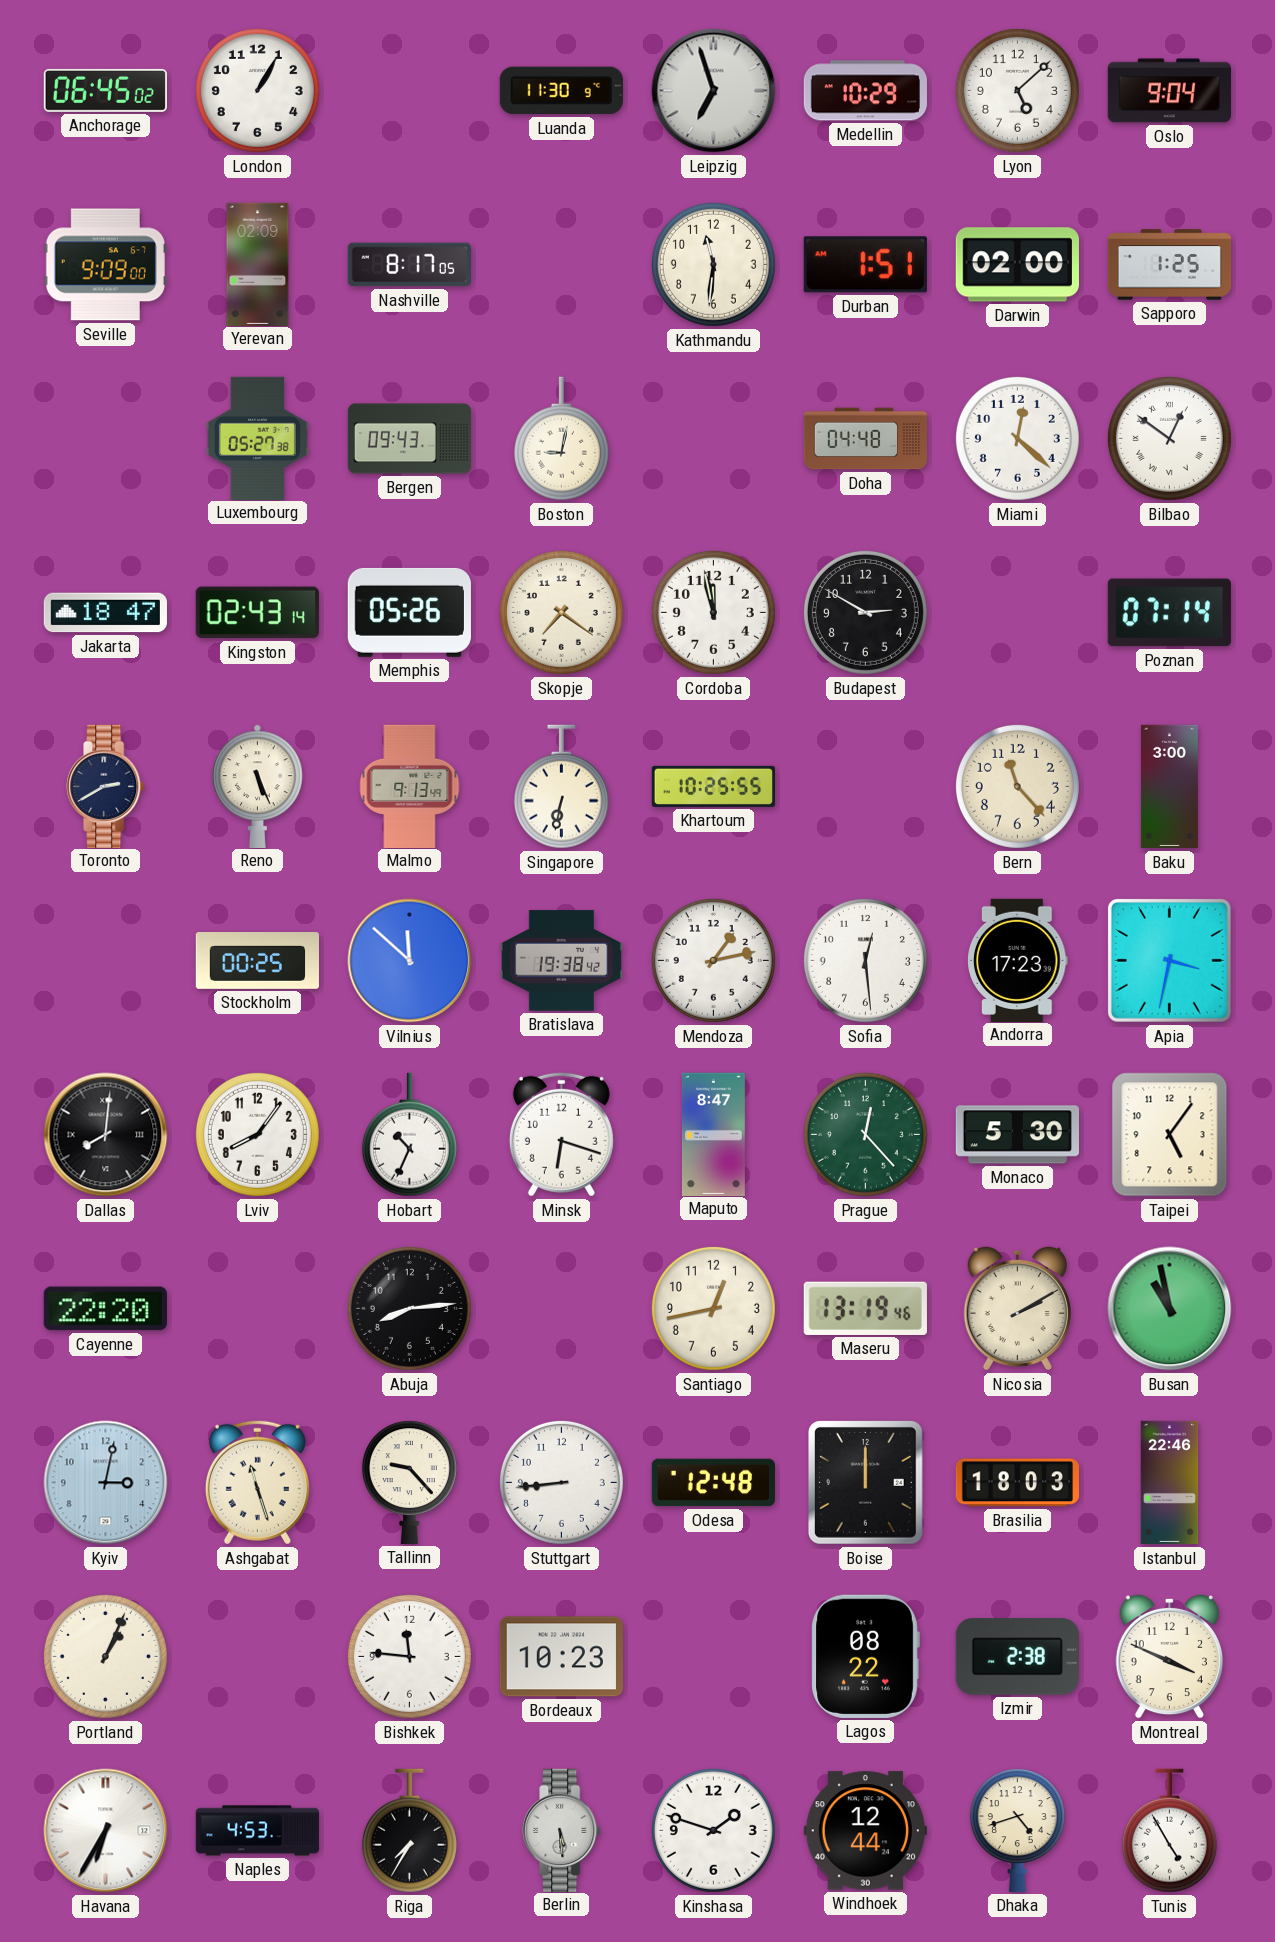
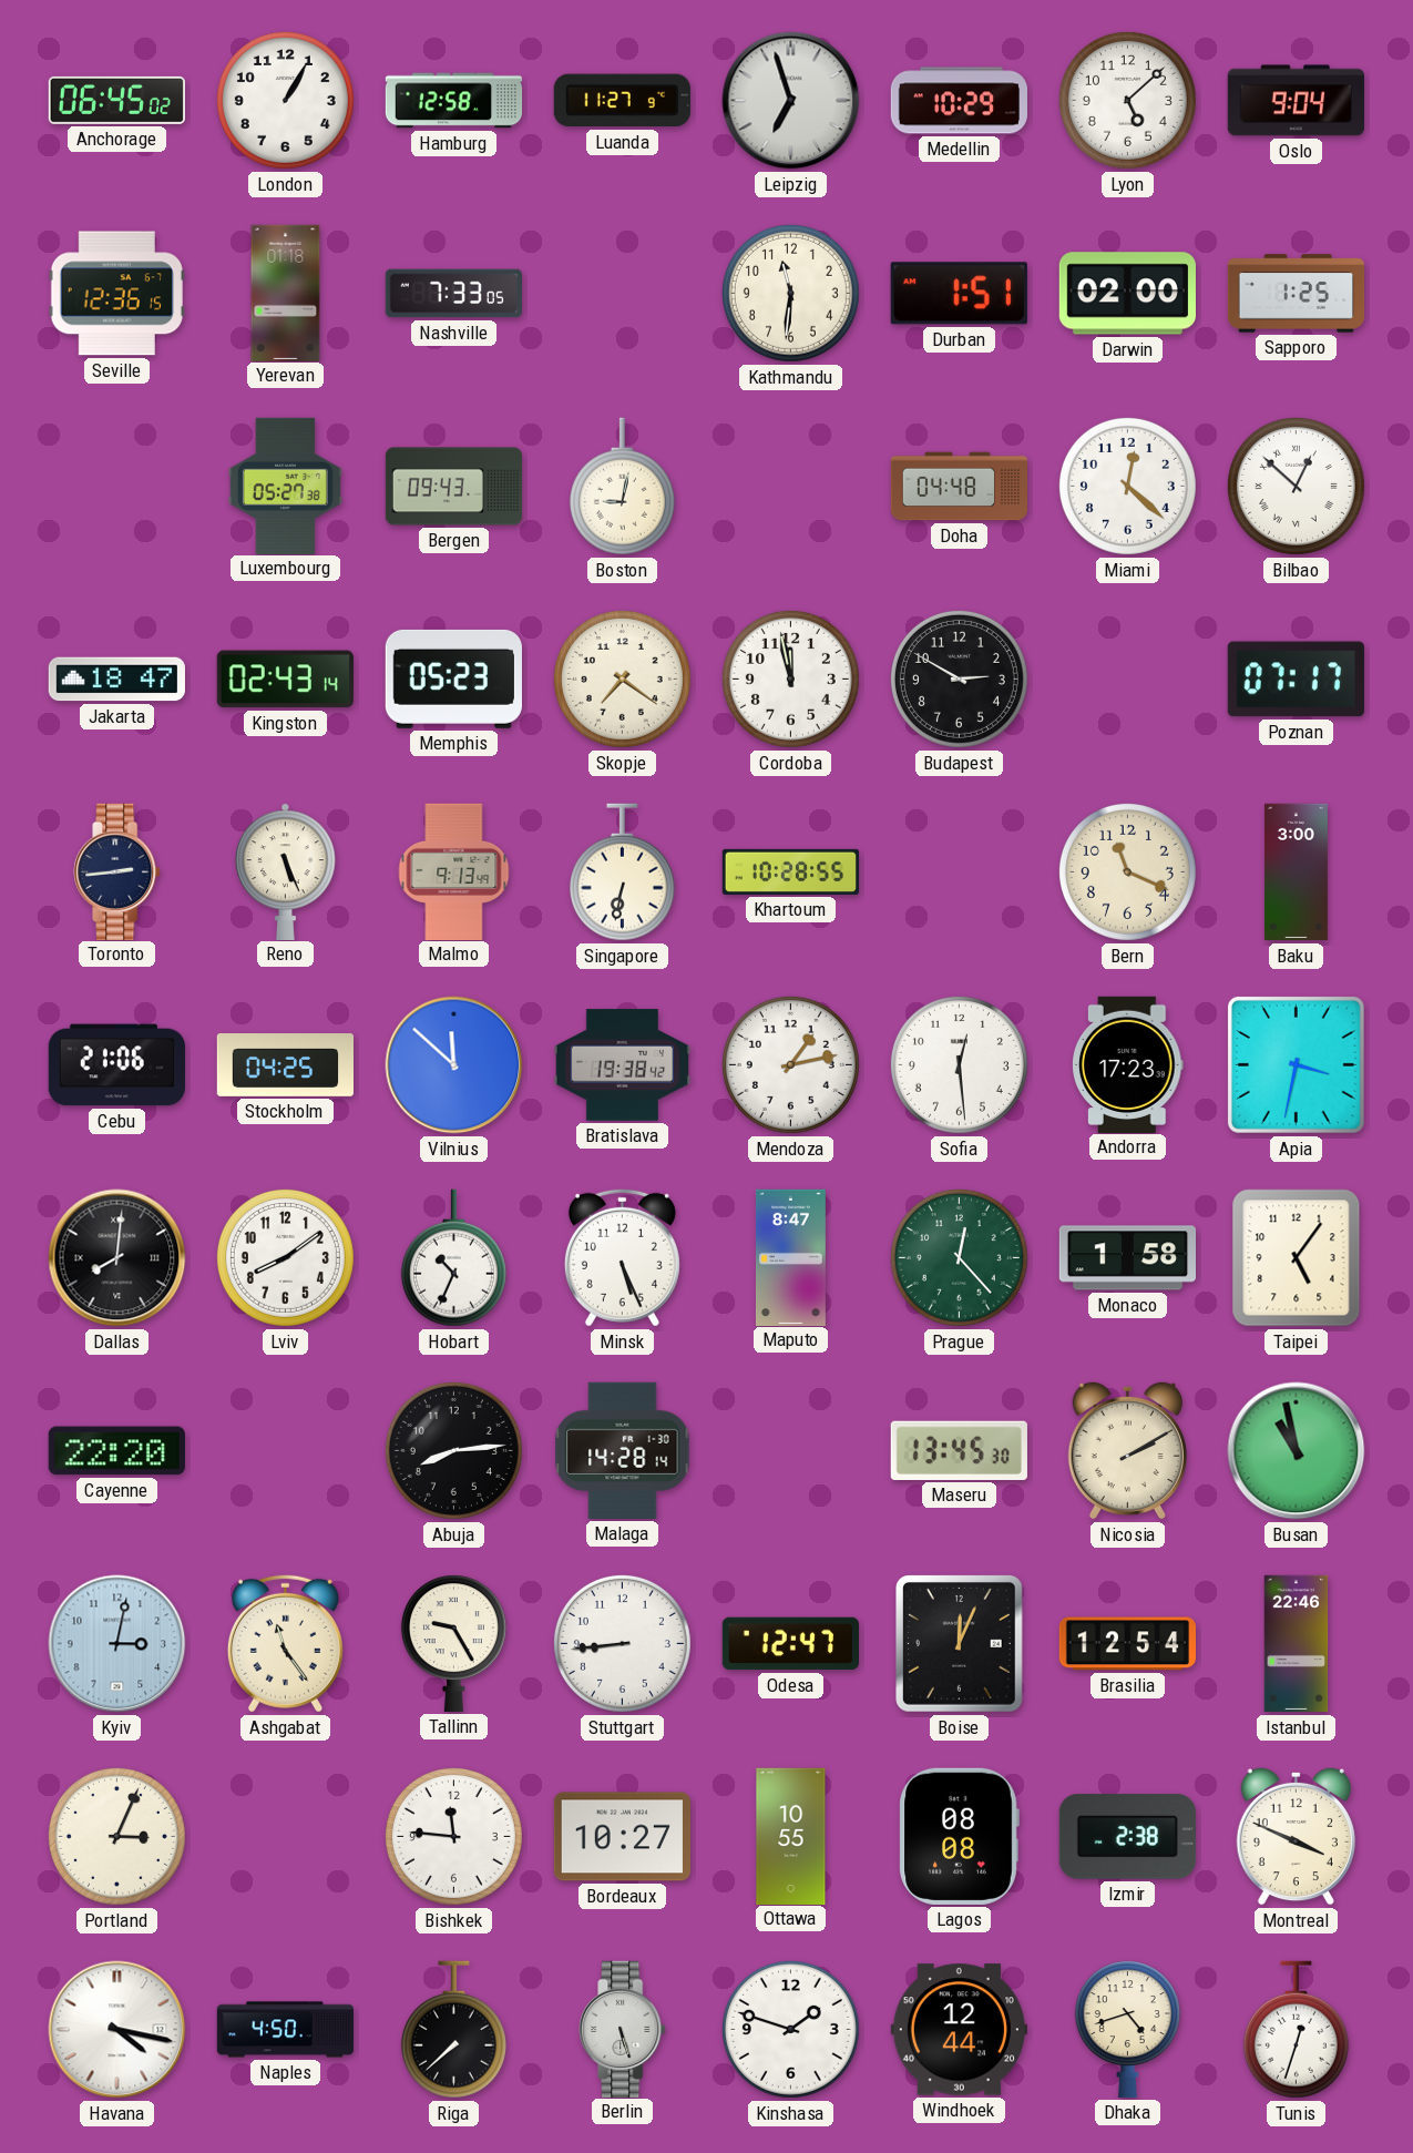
Hamburg: none -> 12:58 (454, 101)
Luanda: 11:30 -> 11:27 (622, 101)
Seville: 9:09 -> 12:36 (116, 294)
Yerevan: 02:09 -> 01:18 (286, 293)
Nashville: 8:17 -> 7:33 (453, 294)
Bilbao: 12:51 -> 12:52 (1296, 486)
Memphis: 05:26 -> 05:23 (453, 678)
Poznan: 07:14 -> 07:17 (1296, 680)
Toronto: 2:40 -> 2:44 (117, 871)
Khartoum: 10:25 -> 10:28 (791, 871)
Bern: 11:23 -> 11:19 (1127, 871)
Cebu: none -> 21:06 (116, 1065)
Stockholm: 00:25 -> 04:25 (286, 1065)
Lviv: 8:06 -> 8:09 (285, 1257)
Minsk: 6:18 -> 5:26 (622, 1257)
Monaco: 5:30 -> 1:58 (1127, 1258)
Malaga: none -> 14:28 (623, 1450)
Santiago: 12:43 -> none (713, 1308)
Maseru: 13:19 -> 13:45 (959, 1450)
Ashgabat: 11:27 -> 11:24 (285, 1643)
Tallinn: 9:23 -> 9:25 (453, 1643)
Odesa: 12:48 -> 12:47 (790, 1644)
Boise: 12:00 -> 12:04 (960, 1644)
Brasilia: 18:03 -> 12:54 (1127, 1644)
Portland: 1:04 -> 3:04 (116, 1836)
Bordeaux: 10:23 -> 10:27 (622, 1837)
Ottawa: none -> 10:55 (791, 1836)
Lagos: 08:22 -> 08:08 (959, 1836)
Havana: 6:35 -> 4:17 (117, 2030)
Naples: 4:53 -> 4:50 (286, 2030)
Riga: 7:35 -> 7:38 (453, 2030)
Berlin: 5:29 -> 5:27 (623, 2029)
Tunis: 4:55 -> 12:33 (1296, 2030)
